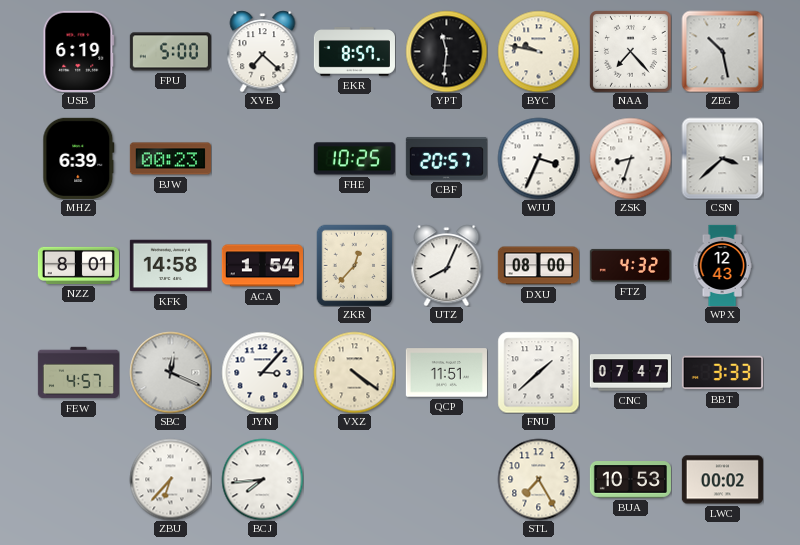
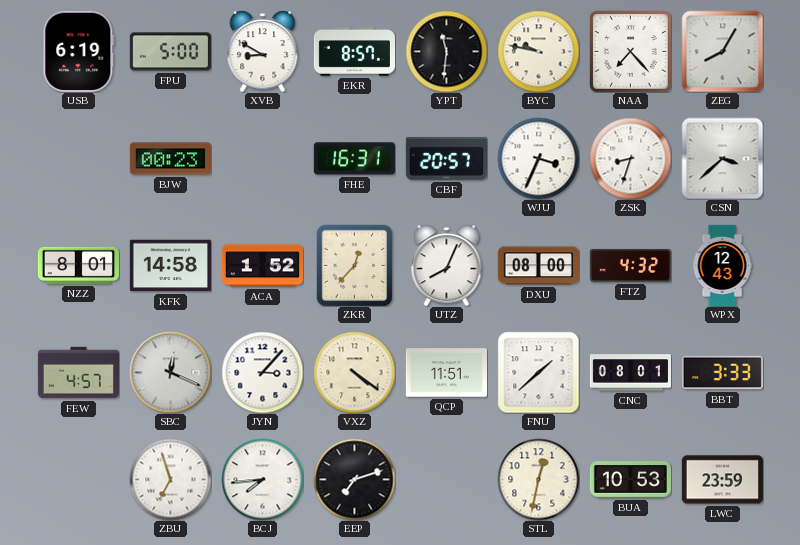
XVB: 7:22 -> 8:50 (263, 51)
ZEG: 10:28 -> 8:05 (722, 51)
MHZ: 6:39 -> none (79, 158)
FHE: 10:25 -> 16:31 (354, 159)
ACA: 1:54 -> 1:52 (262, 266)
CNC: 07:47 -> 08:01 (630, 373)
ZBU: 6:37 -> 6:57 (170, 479)
EEP: none -> 7:12 (354, 479)
STL: 7:25 -> 12:32 (538, 479)
LWC: 00:02 -> 23:59 (722, 480)
